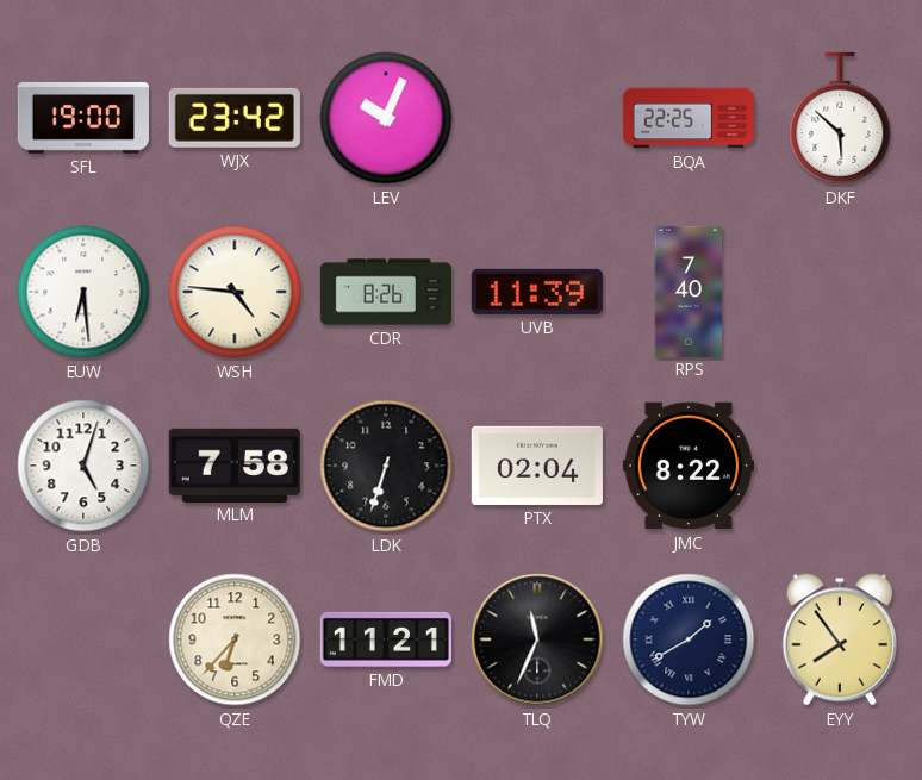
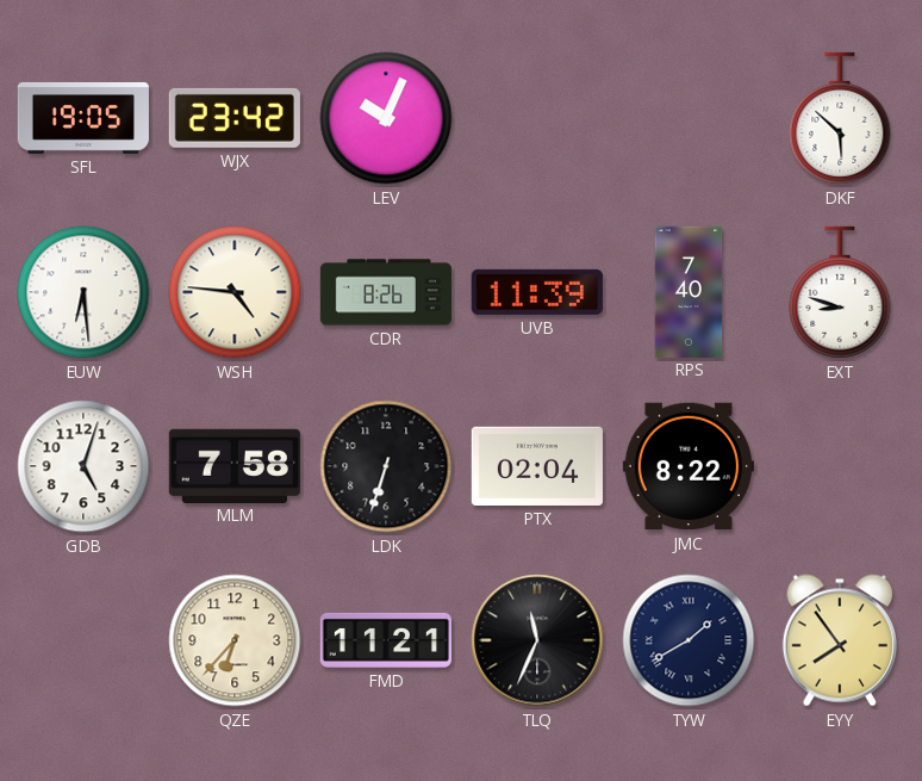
SFL: 19:00 -> 19:05 (82, 118)
BQA: 22:25 -> none (687, 118)
EXT: none -> 8:48 (840, 292)
